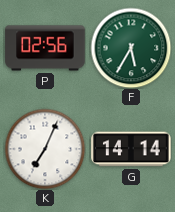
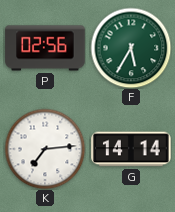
K: 7:04 -> 7:14 (45, 149)
